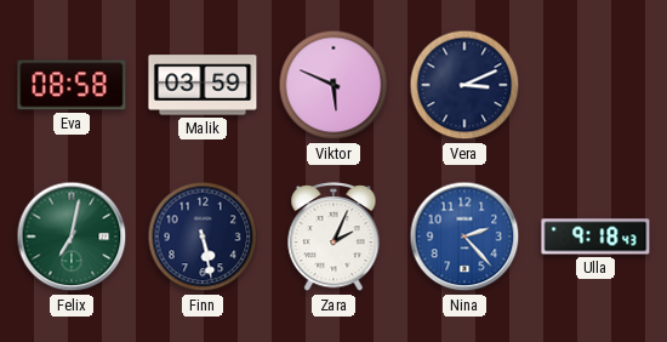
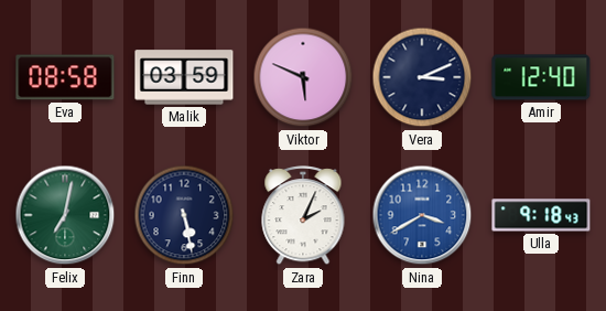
Amir: none -> 12:40 (541, 77)
Nina: 2:23 -> 3:40 (422, 215)
